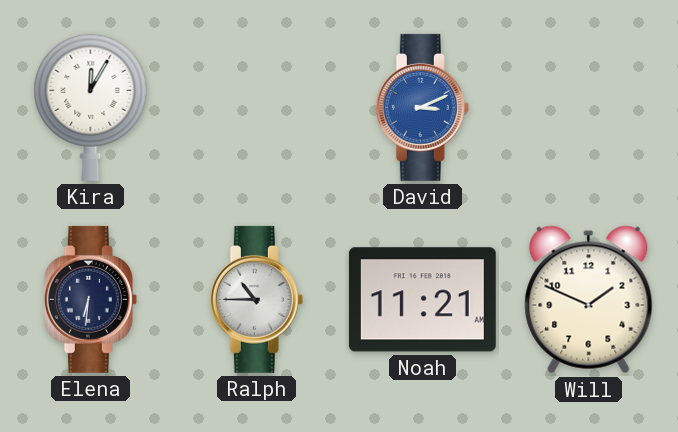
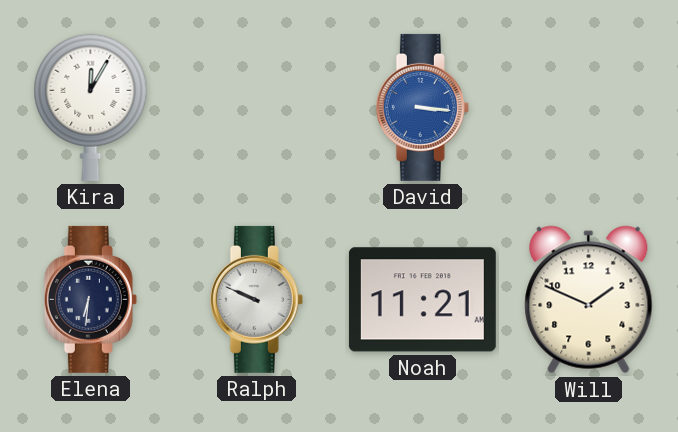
David: 3:11 -> 3:16 (422, 107)
Ralph: 10:45 -> 9:49 (256, 299)
